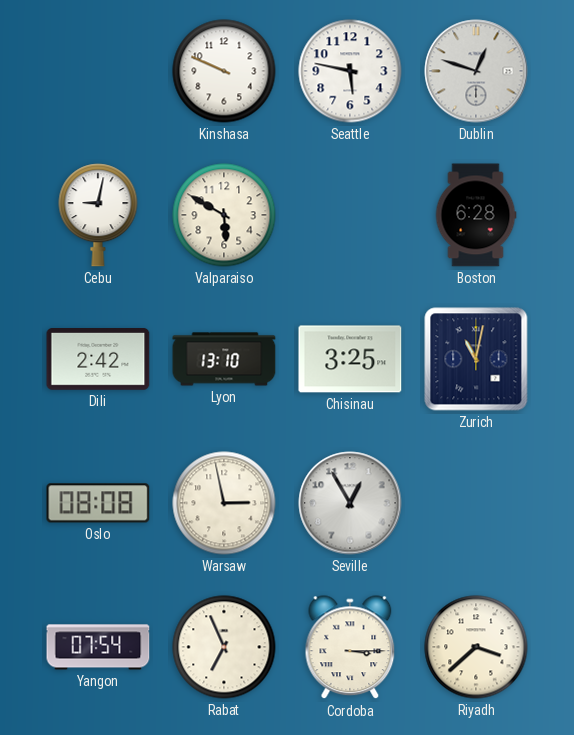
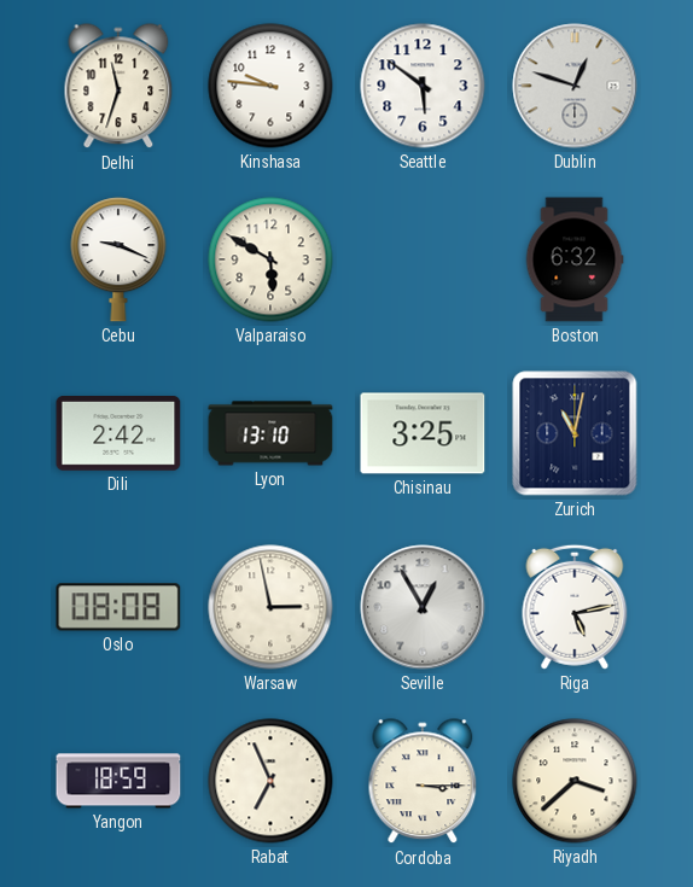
Delhi: none -> 11:33 (118, 87)
Kinshasa: 9:49 -> 9:46 (270, 86)
Seattle: 5:47 -> 5:51 (423, 86)
Cebu: 9:02 -> 9:19 (118, 259)
Boston: 6:28 -> 6:32 (575, 259)
Riga: none -> 5:13 (575, 607)
Yangon: 07:54 -> 18:59 (118, 781)
